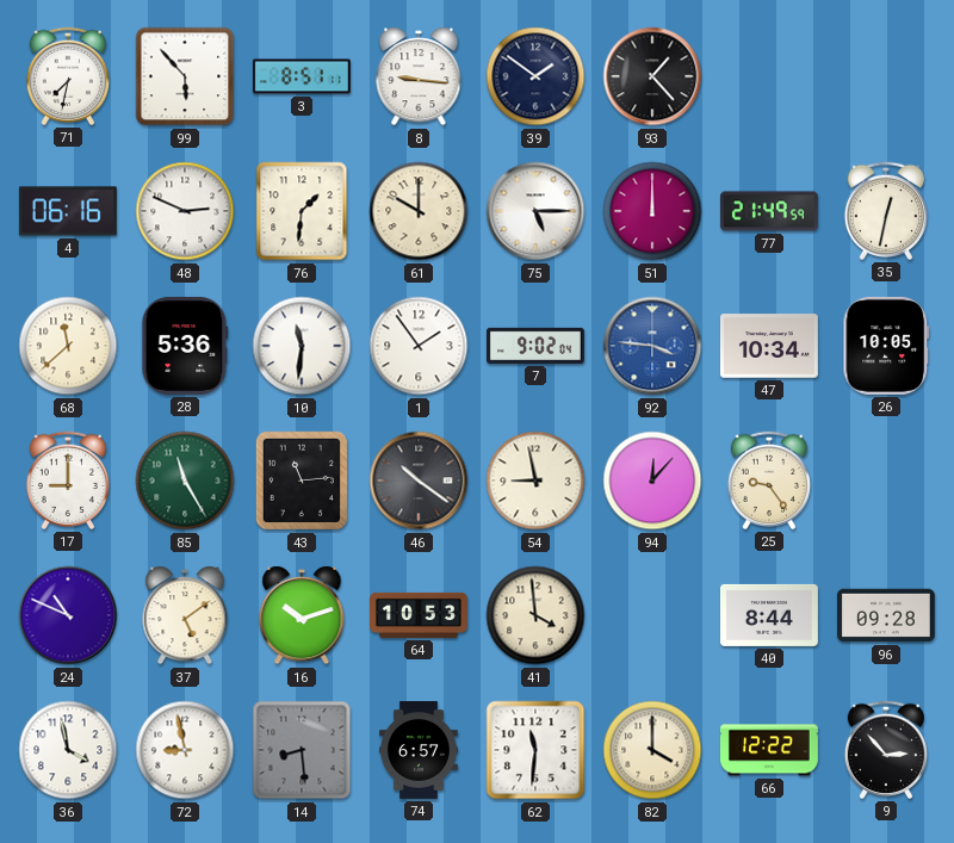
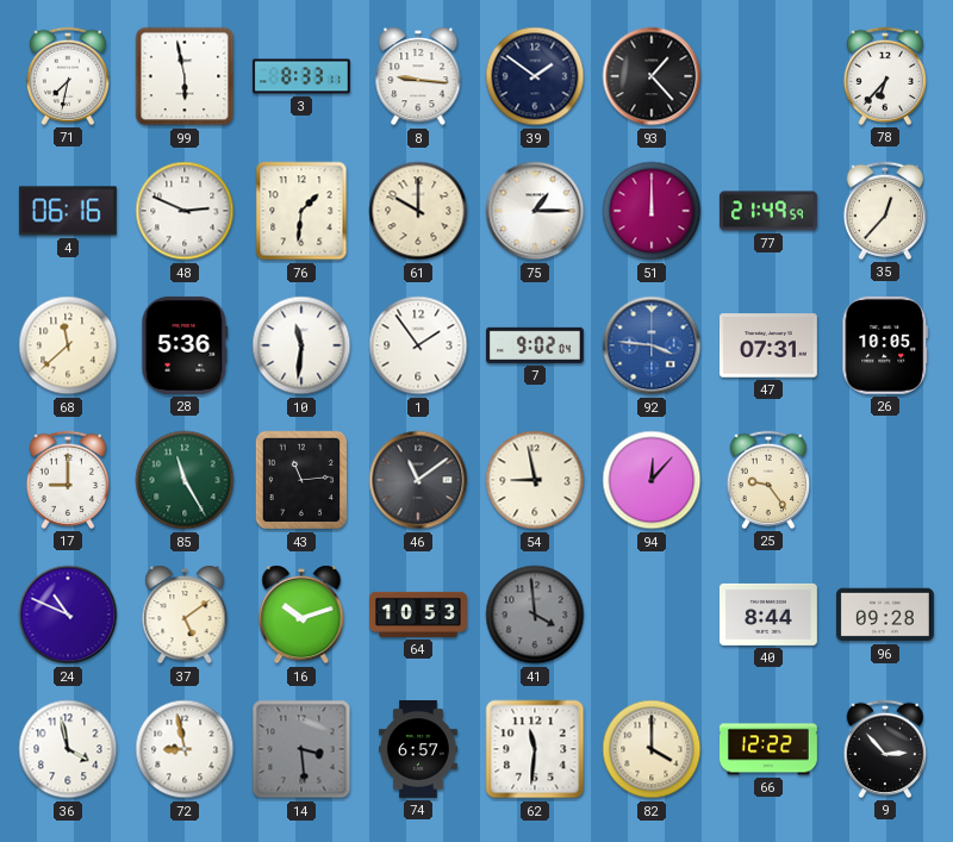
99: 5:53 -> 5:58 (185, 76)
3: 8:51 -> 8:33 (301, 76)
78: none -> 6:37 (884, 76)
75: 5:15 -> 1:15 (535, 211)
35: 12:32 -> 12:37 (884, 211)
47: 10:34 -> 07:31 (768, 345)
46: 10:21 -> 11:09 (418, 480)
41 dial: cream -> grey (535, 615)
14: 8:29 -> 3:29 (301, 749)
